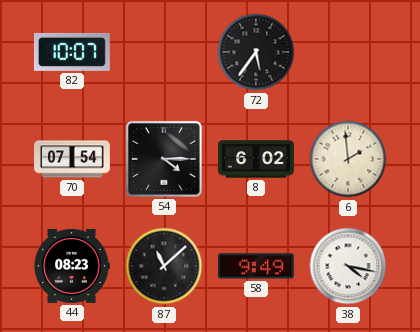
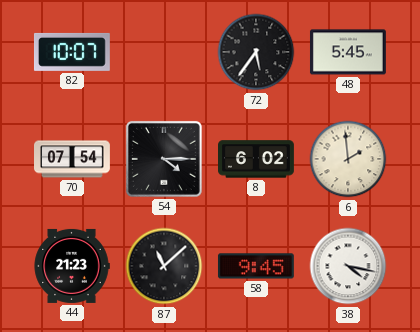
48: none -> 5:45 (348, 52)
44: 08:23 -> 21:23 (72, 266)
58: 9:49 -> 9:45 (256, 266)
